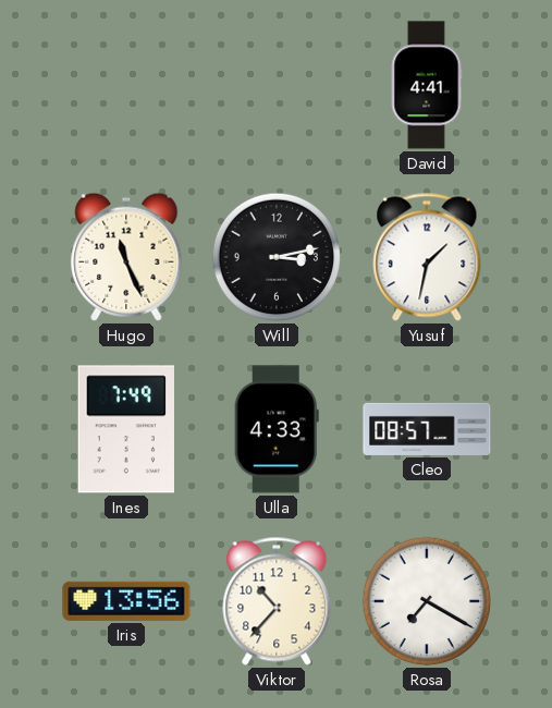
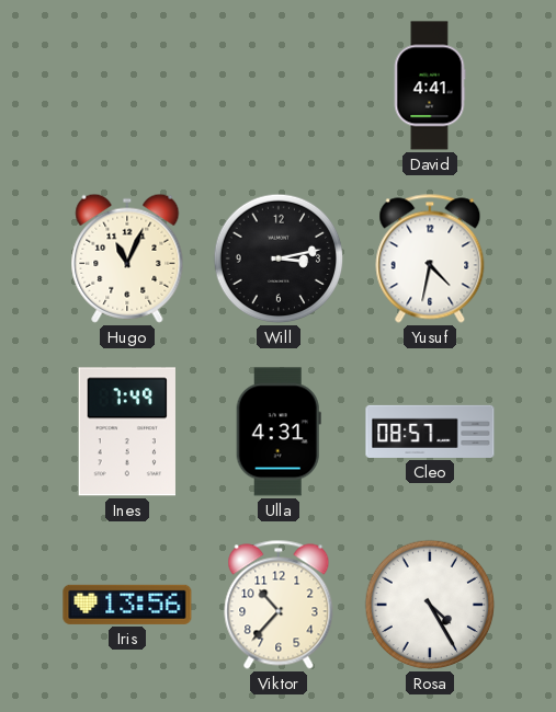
Hugo: 11:26 -> 11:04 (127, 259)
Yusuf: 1:32 -> 4:32 (430, 259)
Ulla: 4:33 -> 4:31 (279, 432)
Rosa: 7:20 -> 4:25 (430, 605)
